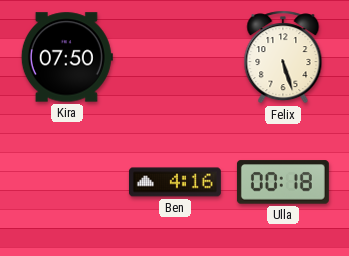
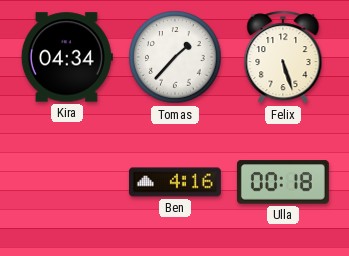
Kira: 07:50 -> 04:34 (67, 57)
Tomas: none -> 1:37 (175, 57)
